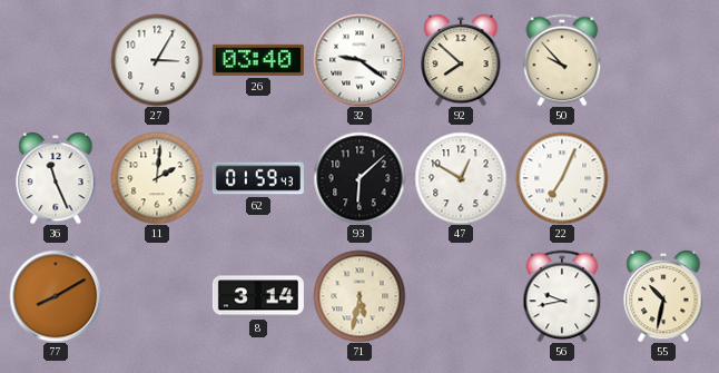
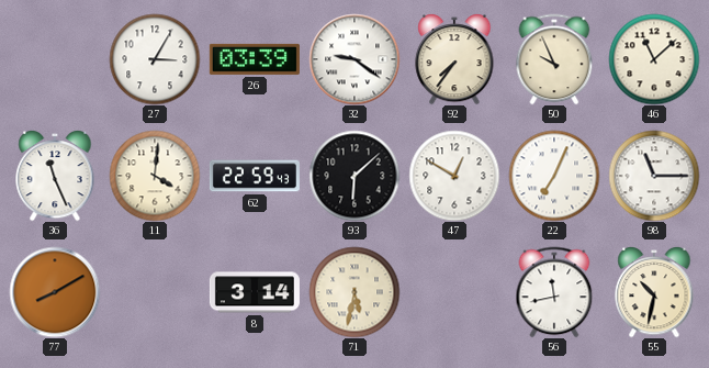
26: 03:40 -> 03:39 (255, 59)
92: 7:52 -> 7:36 (454, 59)
50: 9:53 -> 9:56 (554, 59)
46: none -> 11:08 (654, 59)
11: 2:01 -> 4:01 (155, 176)
62: 01:59 -> 22:59 (255, 176)
98: none -> 11:15 (654, 176)
56: 9:43 -> 11:43 (554, 292)
